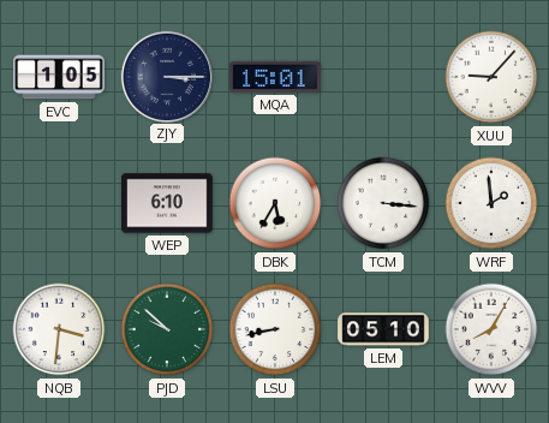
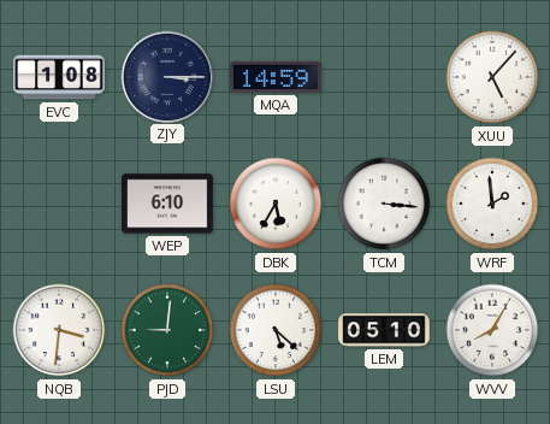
EVC: 1:05 -> 1:08 (59, 77)
MQA: 15:01 -> 14:59 (276, 77)
XUU: 9:07 -> 5:07 (492, 77)
PJD: 9:52 -> 9:01 (167, 330)
LSU: 8:43 -> 5:22 (276, 330)
